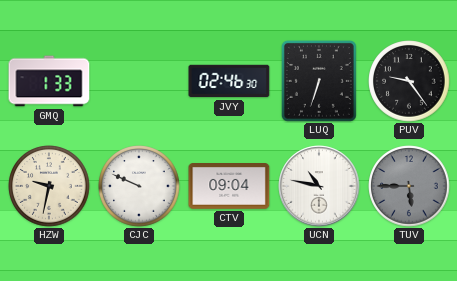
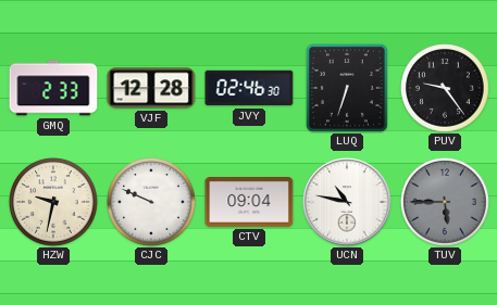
GMQ: 1:33 -> 2:33 (53, 88)
VJF: none -> 12:28 (151, 88)
